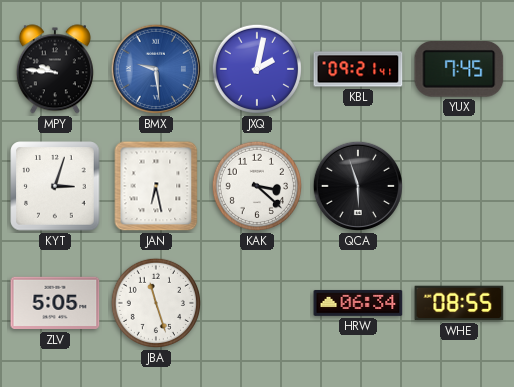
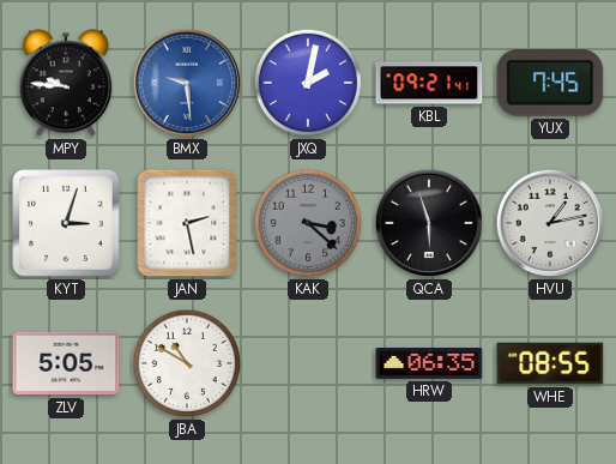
JAN: 6:28 -> 2:28 (187, 223)
KAK dial: white -> grey (308, 223)
HVU: none -> 1:13 (550, 223)
JBA: 11:27 -> 10:50 (187, 363)
HRW: 06:34 -> 06:35 (429, 363)
